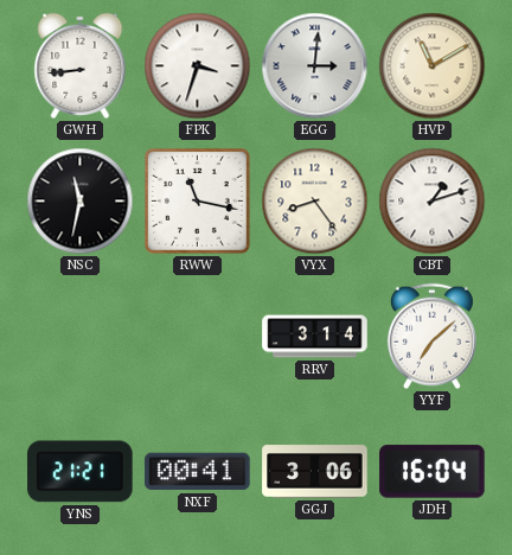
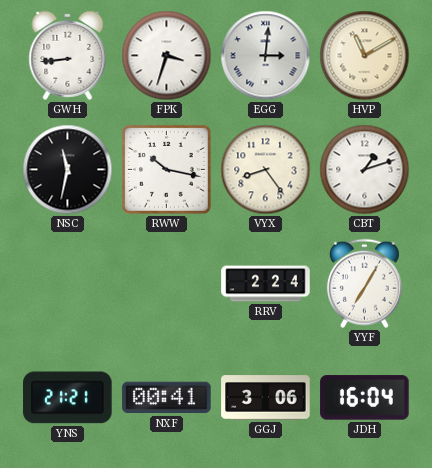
RWW: 11:17 -> 10:17 (166, 169)
RRV: 3:14 -> 2:24 (266, 284)
YYF: 7:08 -> 7:05 (364, 284)
